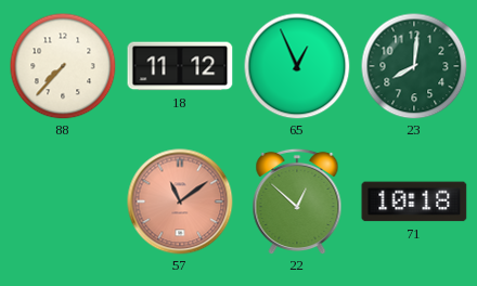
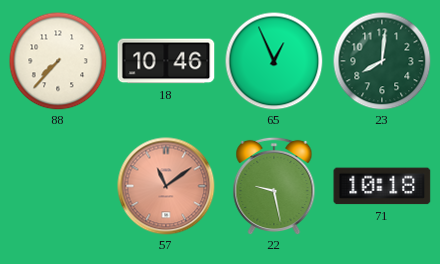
18: 11:12 -> 10:46 (166, 61)
22: 12:52 -> 9:28 (274, 186)
